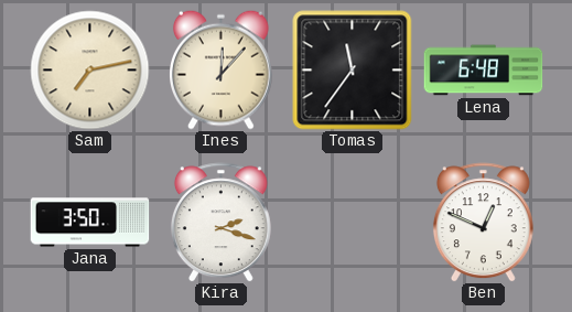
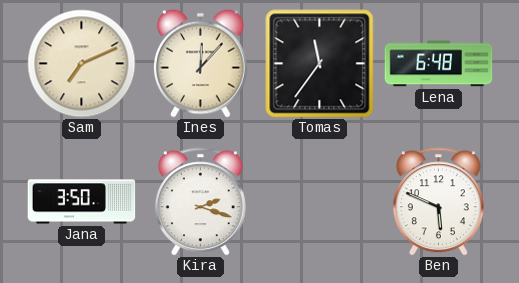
Sam: 7:13 -> 7:11 (82, 64)
Ben: 12:49 -> 5:49 (438, 202)
